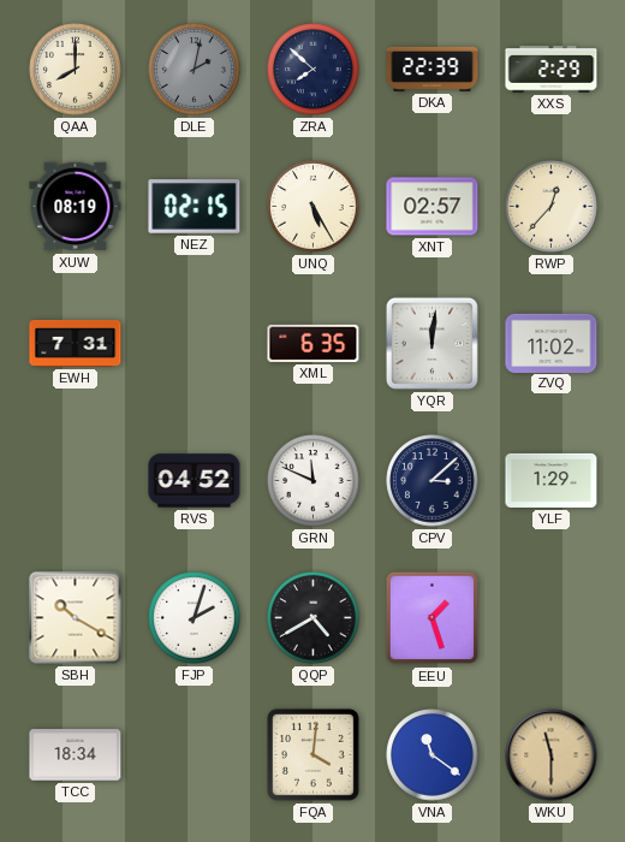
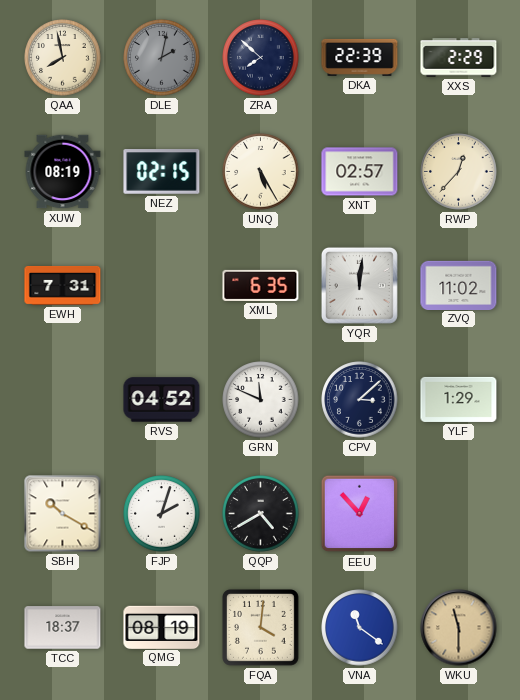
QAA: 8:00 -> 7:58 (63, 58)
EEU: 1:27 -> 12:53 (360, 514)
TCC: 18:34 -> 18:37 (63, 628)
QMG: none -> 08:19 (162, 627)
